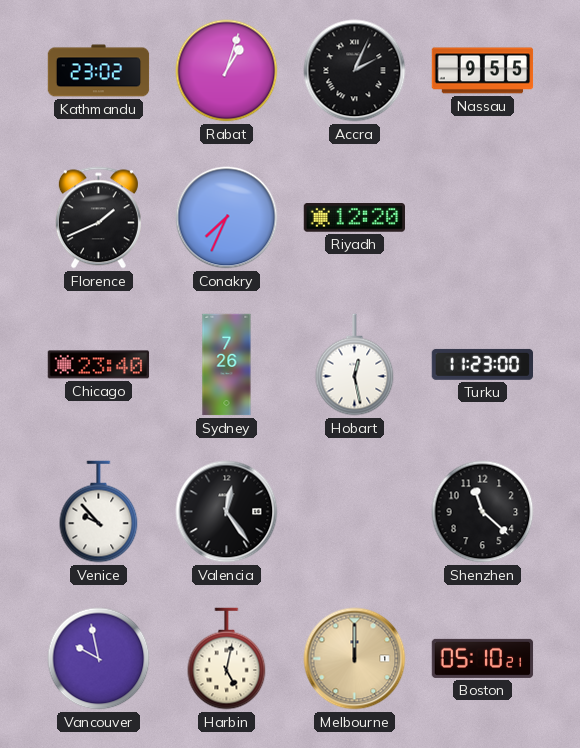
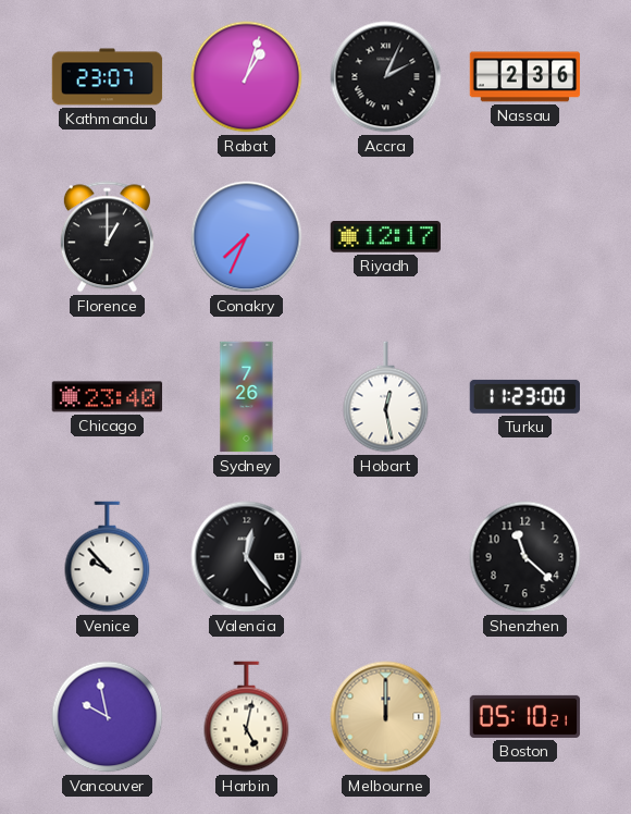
Kathmandu: 23:02 -> 23:07 (108, 77)
Nassau: 9:55 -> 2:36 (525, 77)
Florence: 1:41 -> 1:00 (107, 237)
Riyadh: 12:20 -> 12:17 (385, 237)
